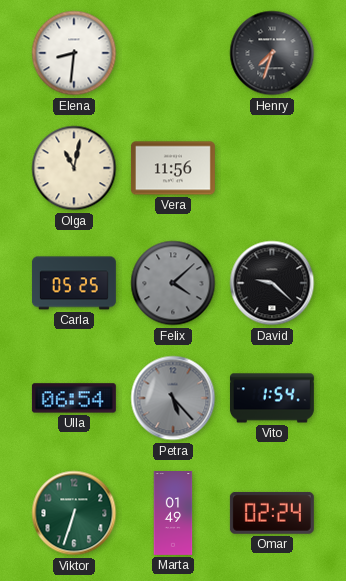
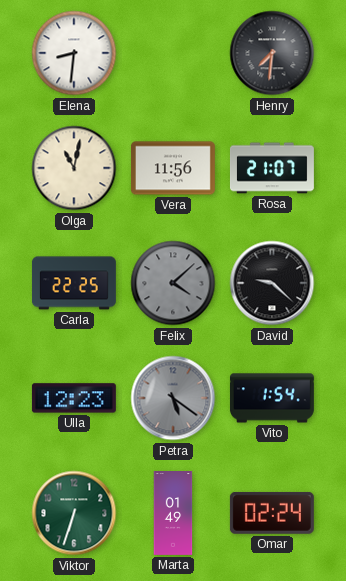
Henry: 7:33 -> 7:31 (272, 53)
Rosa: none -> 21:07 (272, 168)
Carla: 05:25 -> 22:25 (74, 283)
Ulla: 06:54 -> 12:23 (74, 398)
Petra: 5:23 -> 5:21 (173, 398)
